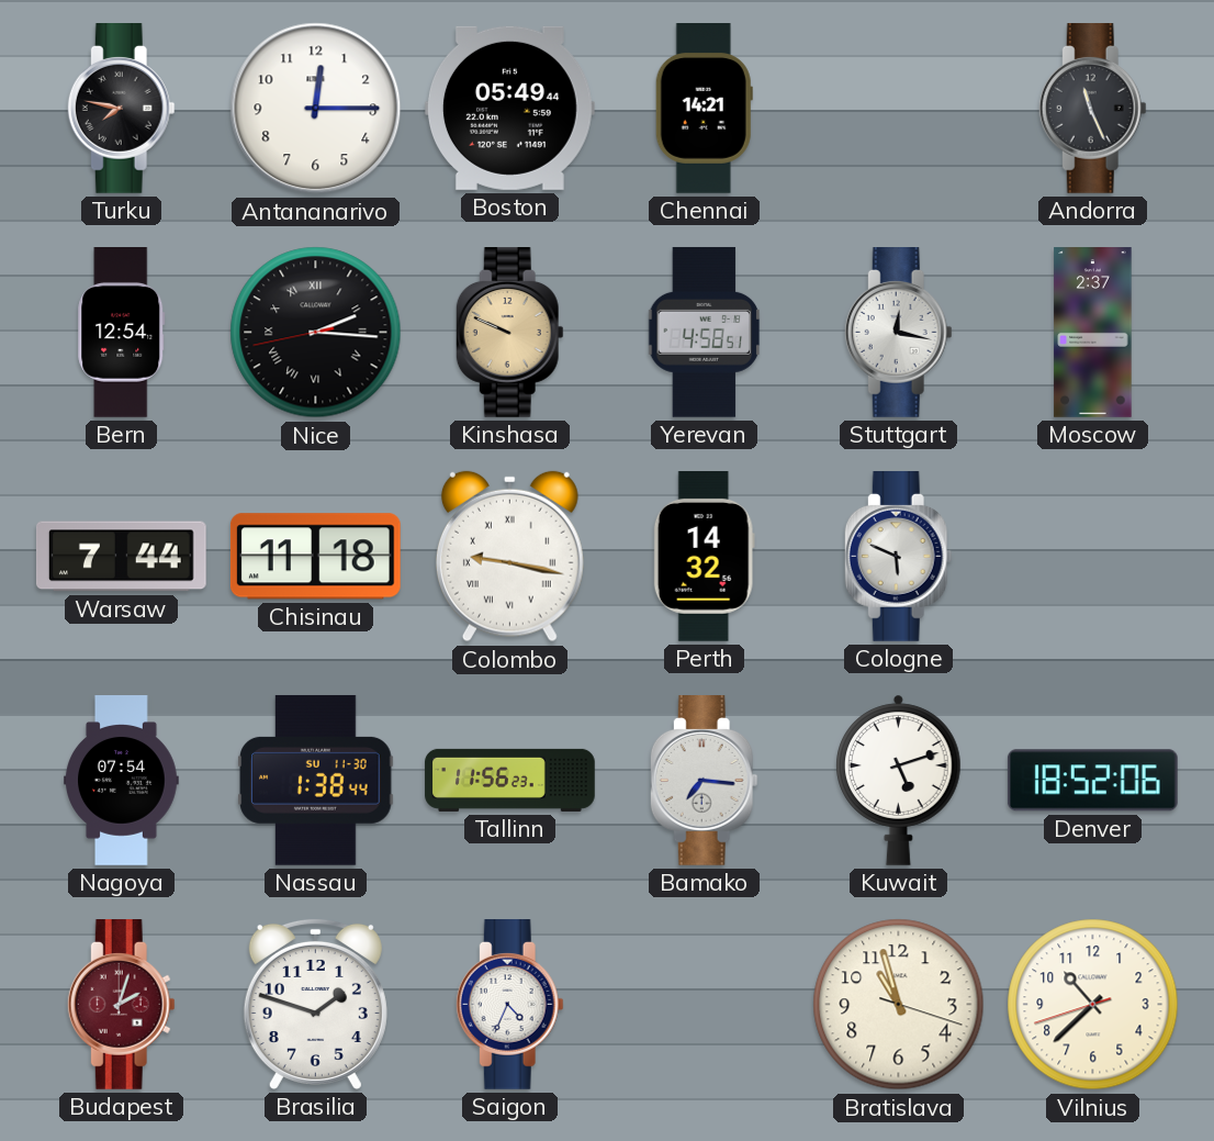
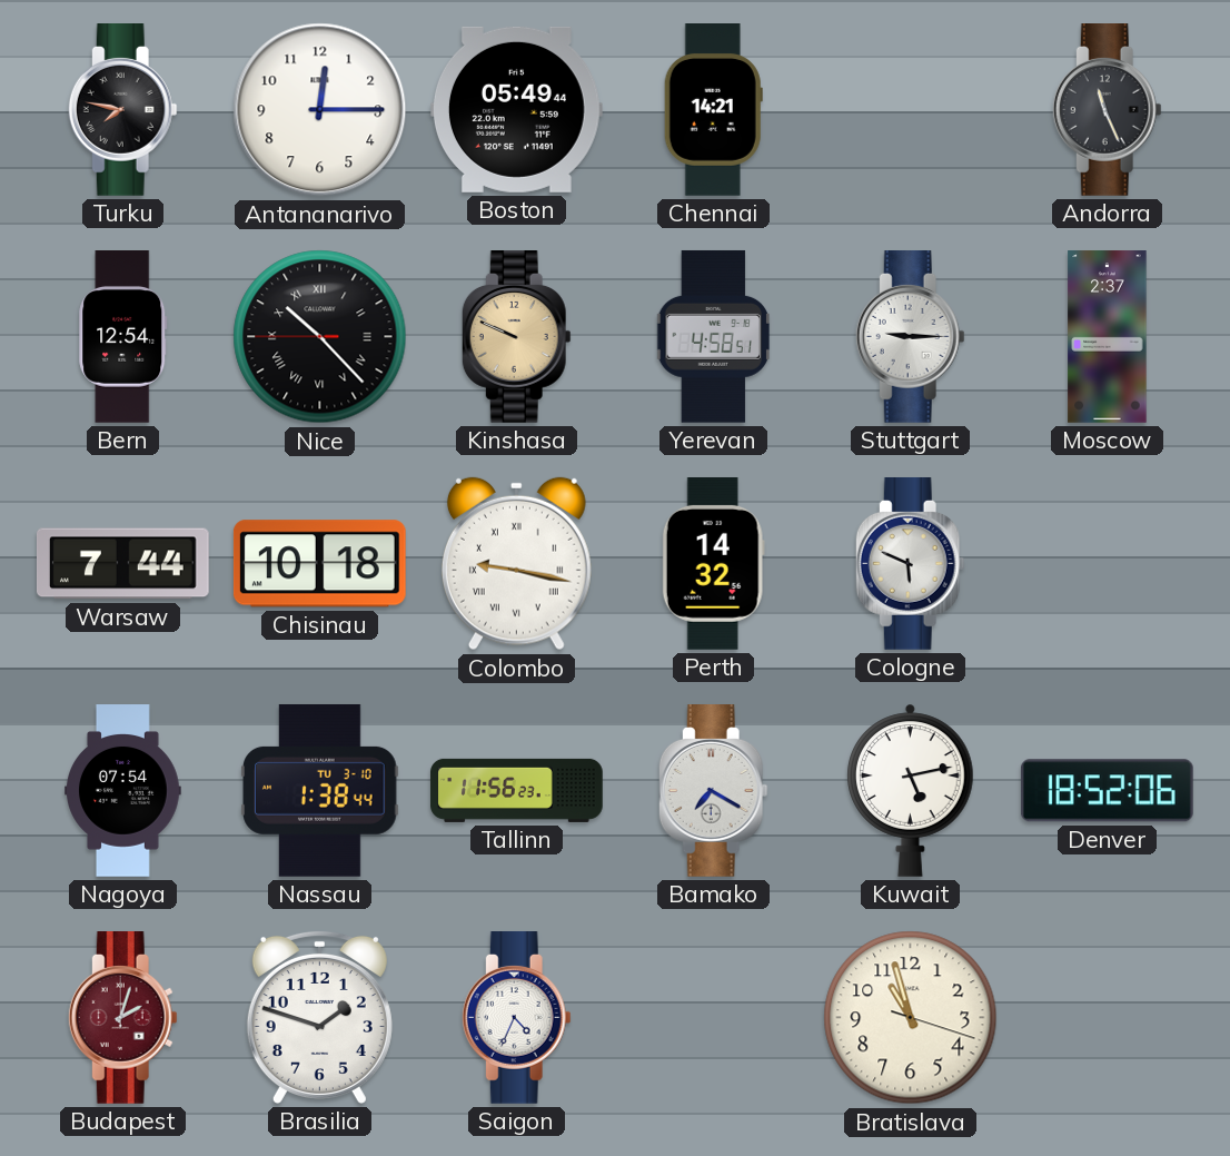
Nice: 2:15 -> 10:22 (320, 337)
Stuttgart: 12:17 -> 9:15 (910, 337)
Chisinau: 11:18 -> 10:18 (319, 564)
Nassau date: SU 11-30 -> TU 3-10 (320, 790)
Bamako: 7:16 -> 7:20 (713, 791)
Kuwait: 5:12 -> 5:13 (911, 790)
Vilnius: 10:37 -> none (1093, 1005)
